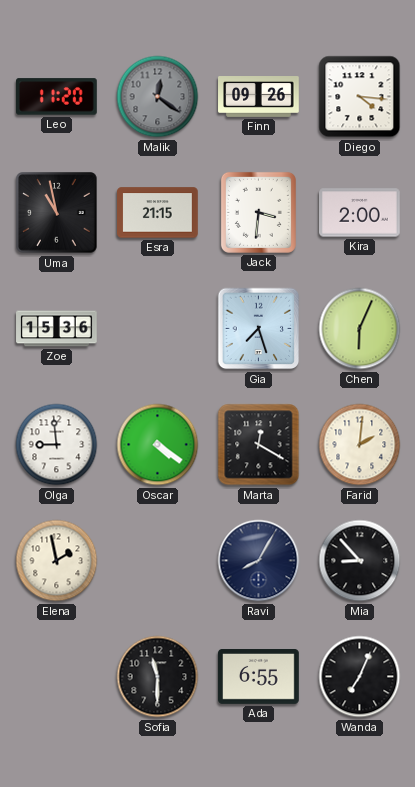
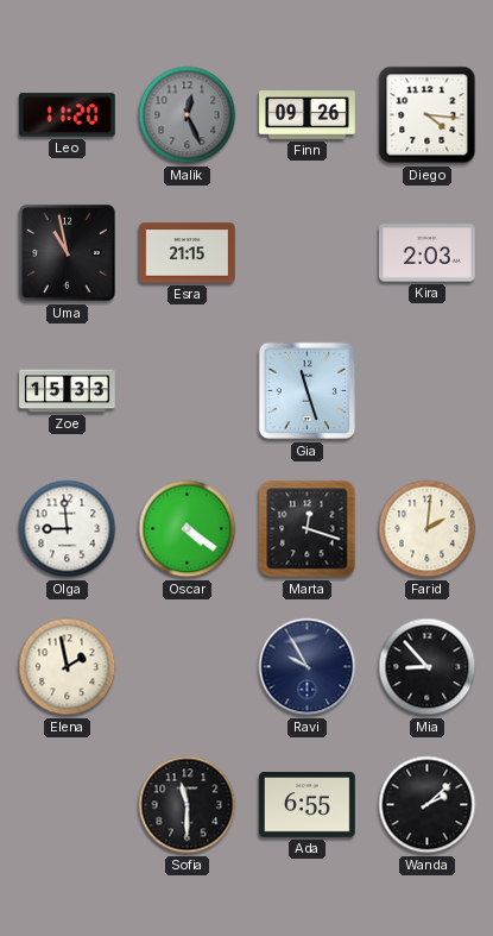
Malik: 12:21 -> 12:26 (188, 115)
Jack: 3:31 -> none (258, 212)
Kira: 2:00 -> 2:03 (428, 253)
Zoe: 15:36 -> 15:33 (68, 391)
Gia: 7:27 -> 11:27 (308, 391)
Chen: 6:04 -> none (360, 329)
Marta: 12:20 -> 12:18 (308, 529)
Ravi: 8:05 -> 9:55 (308, 667)
Wanda: 7:04 -> 2:08 (428, 805)
